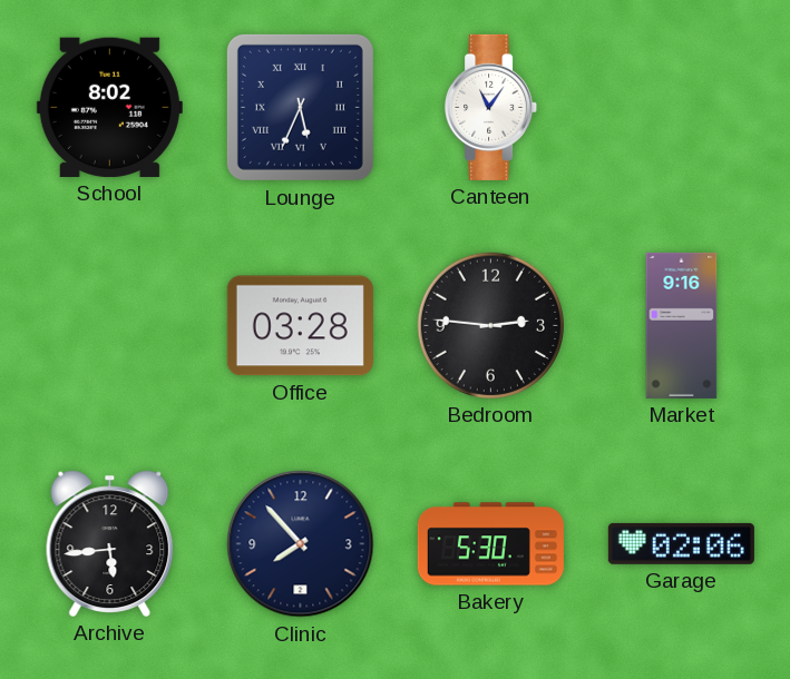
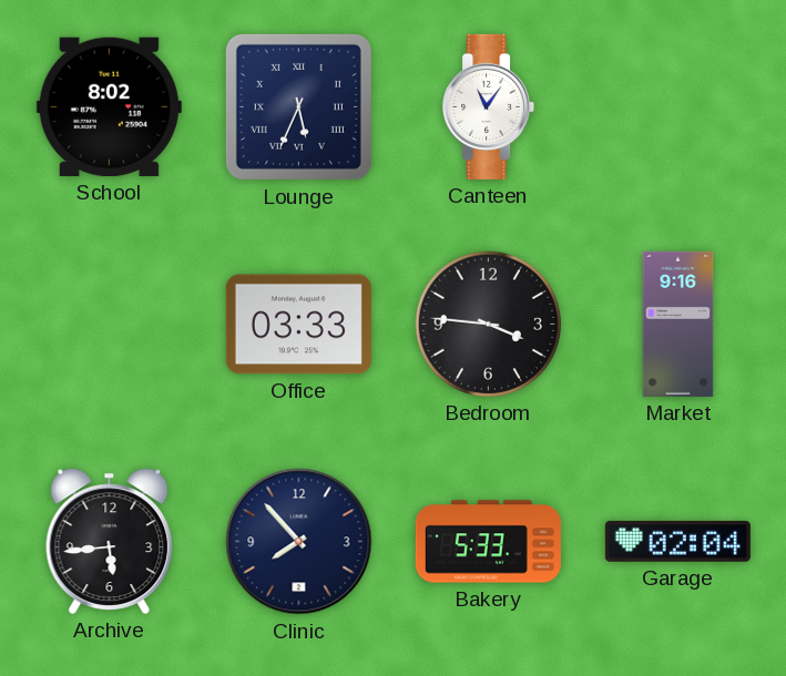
Office: 03:28 -> 03:33 (298, 325)
Bedroom: 2:46 -> 3:46 (488, 324)
Bakery: 5:30 -> 5:33 (488, 542)
Garage: 02:06 -> 02:04 (677, 541)
